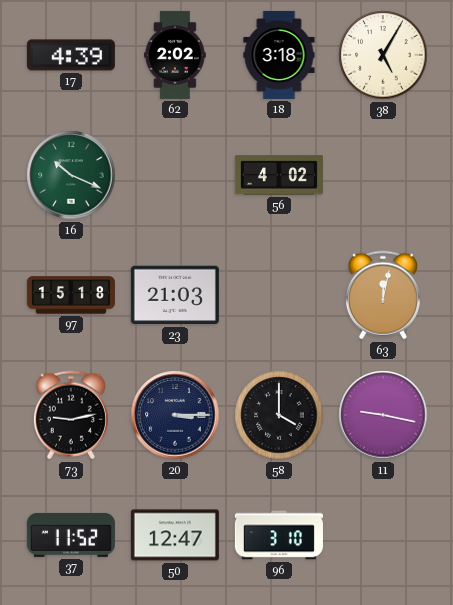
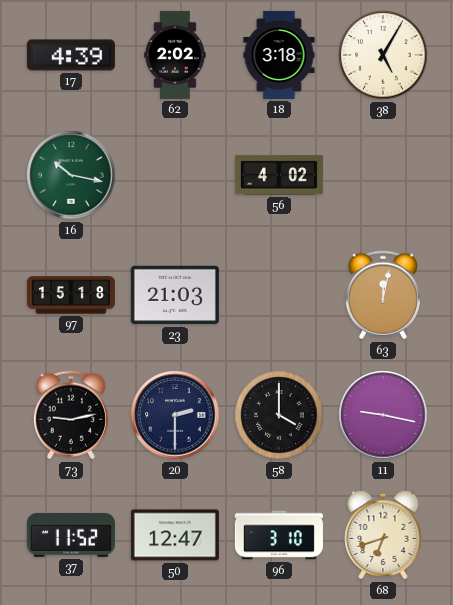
16: 10:19 -> 10:17 (71, 175)
20: 3:15 -> 2:30 (175, 415)
68: none -> 6:42 (383, 535)
